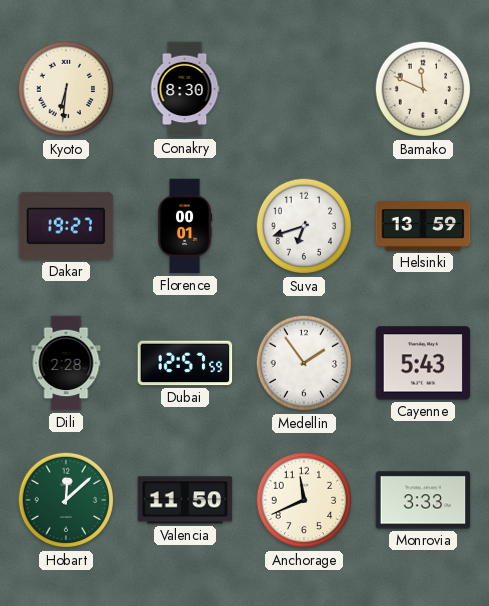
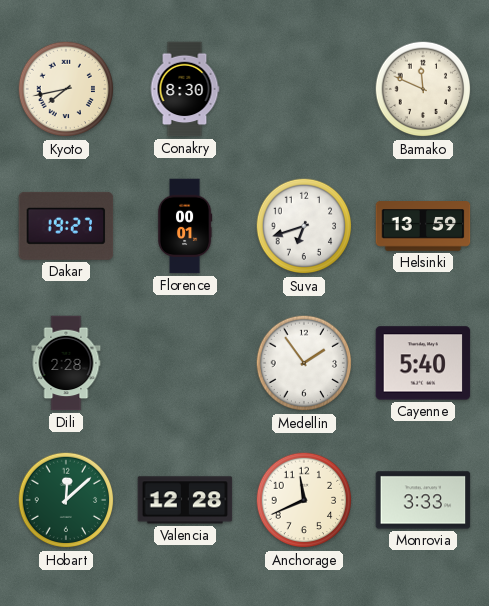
Kyoto: 6:31 -> 7:43 (66, 89)
Dubai: 12:57 -> none (185, 363)
Cayenne: 5:43 -> 5:40 (423, 363)
Valencia: 11:50 -> 12:28 (185, 500)
